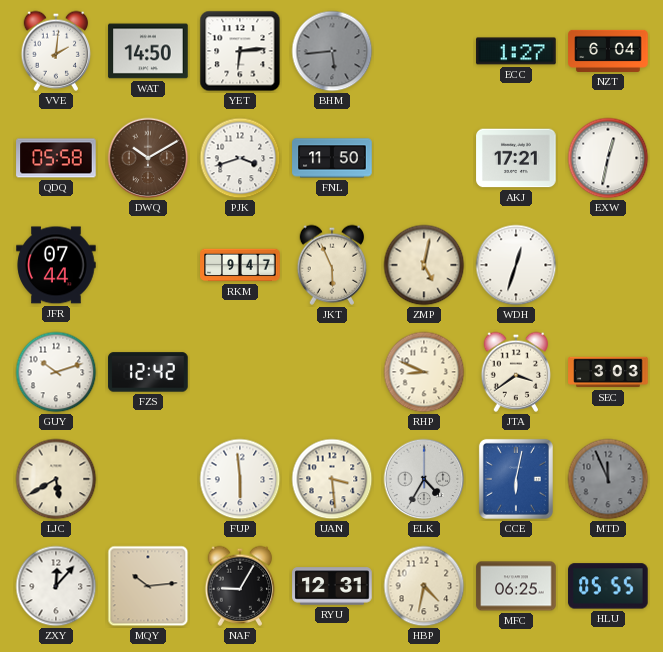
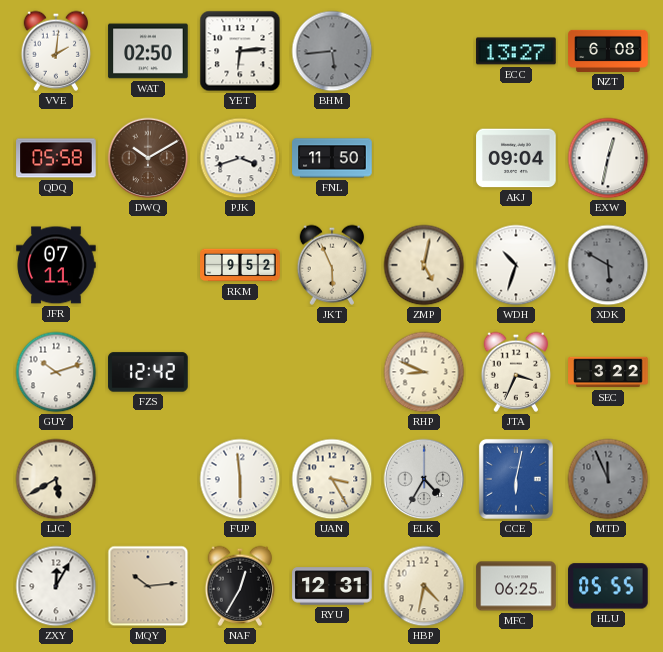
WAT: 14:50 -> 02:50 (148, 51)
ECC: 1:27 -> 13:27 (516, 51)
NZT: 6:04 -> 6:08 (608, 51)
AKJ: 17:21 -> 09:04 (516, 158)
JFR: 07:44 -> 07:11 (56, 265)
RKM: 9:47 -> 9:52 (240, 265)
WDH: 12:33 -> 10:33 (516, 265)
XDK: none -> 5:50 (608, 265)
JTA: 3:39 -> 3:34 (516, 372)
SEC: 3:03 -> 3:22 (608, 372)
UAN: 3:29 -> 3:25 (332, 479)
ZXY: 12:07 -> 12:05 (56, 586)
NAF: 9:05 -> 12:35 (240, 586)
